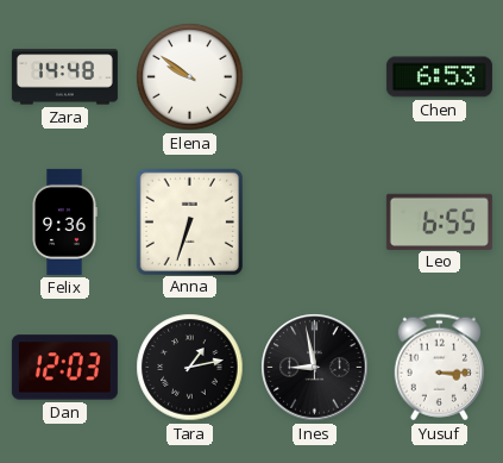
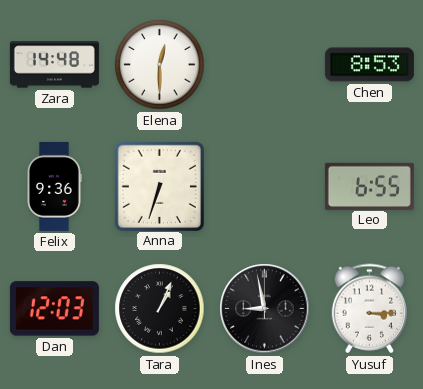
Elena: 9:51 -> 12:30 (160, 65)
Chen: 6:53 -> 8:53 (369, 65)
Tara: 1:13 -> 1:04 (160, 309)
